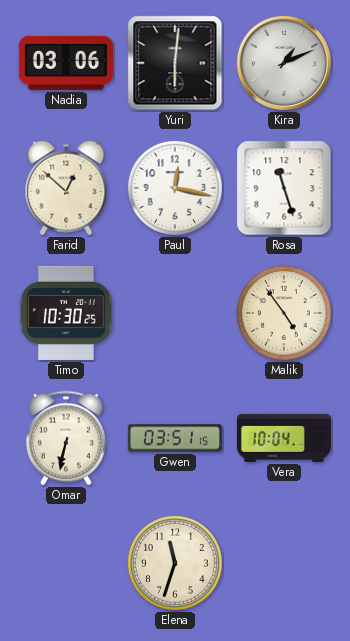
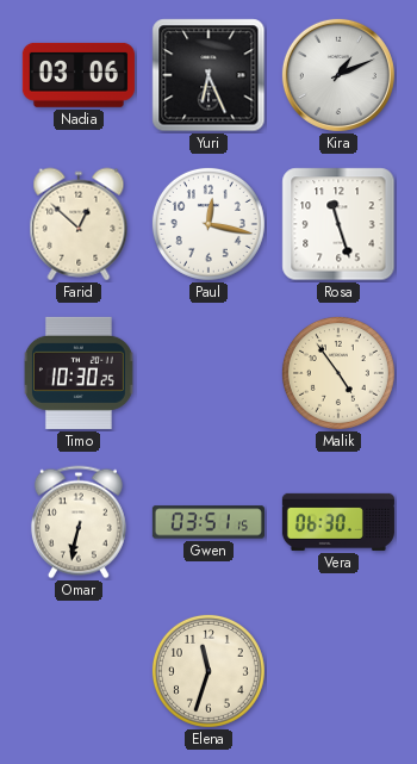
Yuri: 6:01 -> 6:26 (208, 75)
Vera: 10:04 -> 06:30 (338, 522)
